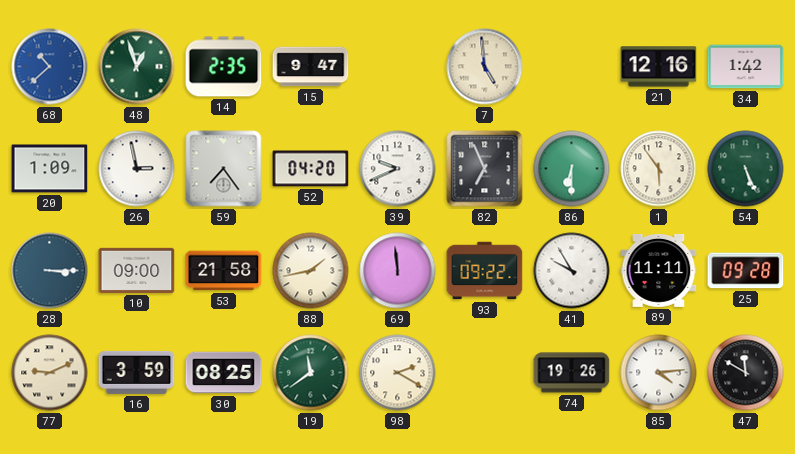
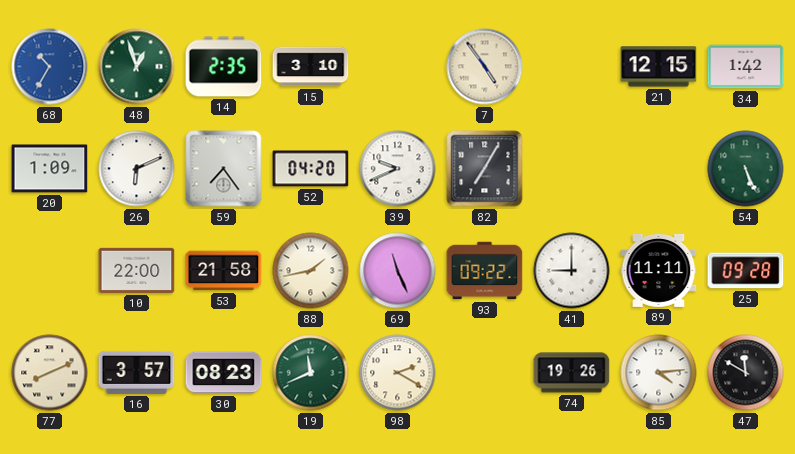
68: 10:38 -> 10:35 (50, 67)
15: 9:47 -> 3:10 (311, 67)
7: 4:59 -> 4:54 (485, 67)
21: 12:16 -> 12:15 (659, 67)
26: 2:58 -> 6:11 (137, 169)
82: 6:56 -> 7:05 (485, 169)
86: 6:30 -> none (572, 169)
1: 5:54 -> none (659, 169)
28: 3:15 -> none (50, 271)
10: 09:00 -> 22:00 (137, 270)
69: 11:59 -> 11:26 (398, 271)
41: 9:55 -> 9:00 (572, 271)
77: 9:11 -> 8:11 (50, 373)
16: 3:59 -> 3:57 (137, 372)
30: 08:25 -> 08:23 (224, 373)
19: 11:39 -> 11:41 (311, 373)
